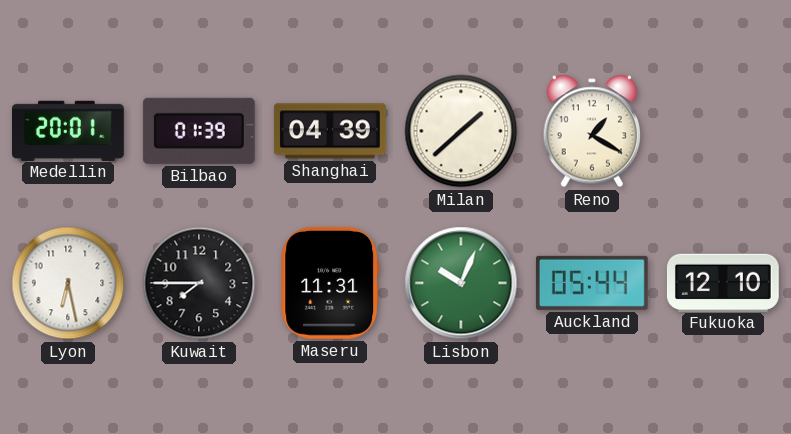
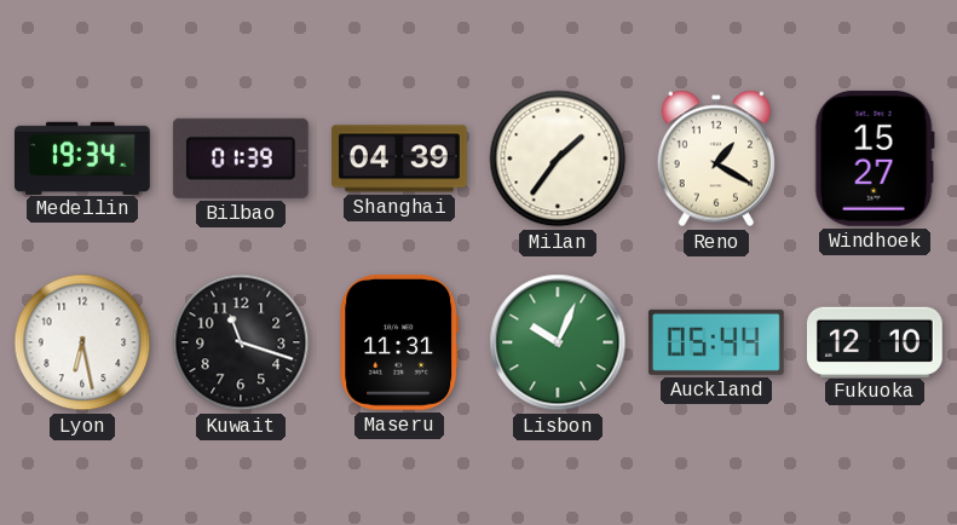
Medellin: 20:01 -> 19:34 (83, 157)
Milan: 1:38 -> 1:36 (558, 158)
Windhoek: none -> 15:27 (875, 158)
Kuwait: 7:45 -> 11:18 (241, 342)
